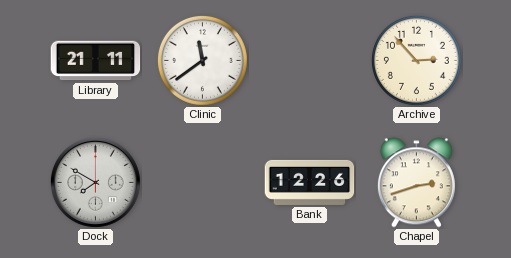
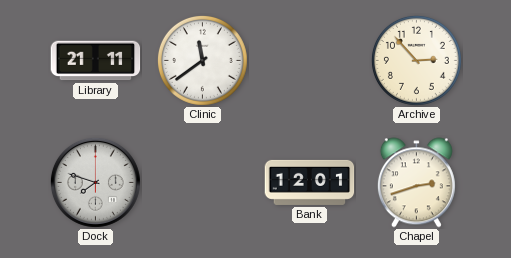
Dock: 7:50 -> 7:48 (95, 182)
Bank: 12:26 -> 12:01 (310, 182)
